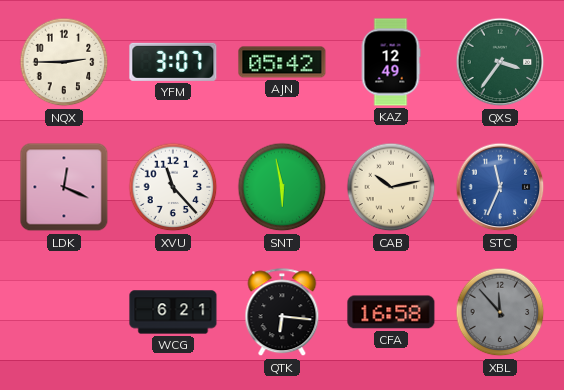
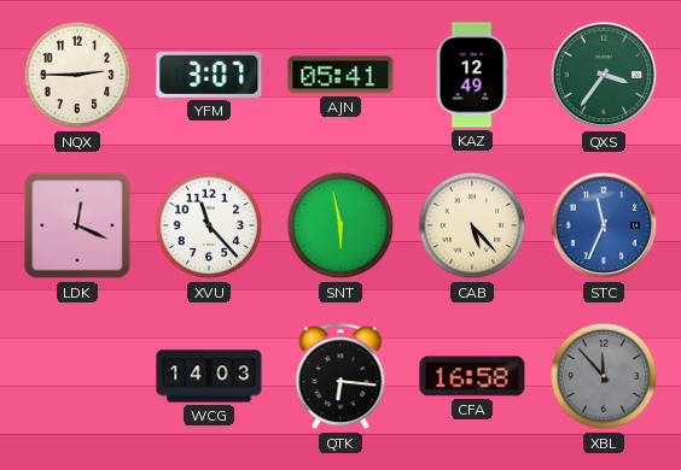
AJN: 05:42 -> 05:41 (340, 75)
CAB: 10:13 -> 5:23 (472, 225)
WCG: 6:21 -> 14:03 (209, 376)
